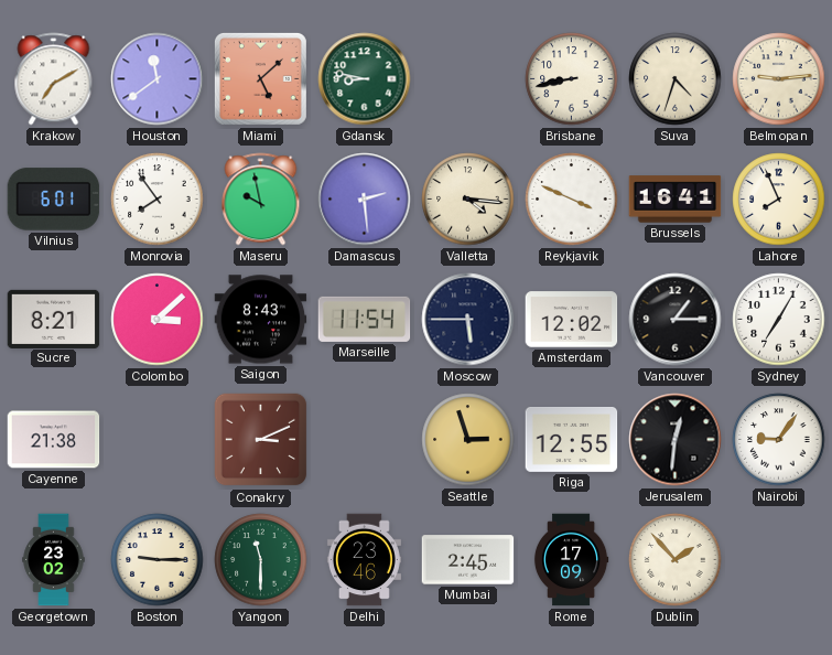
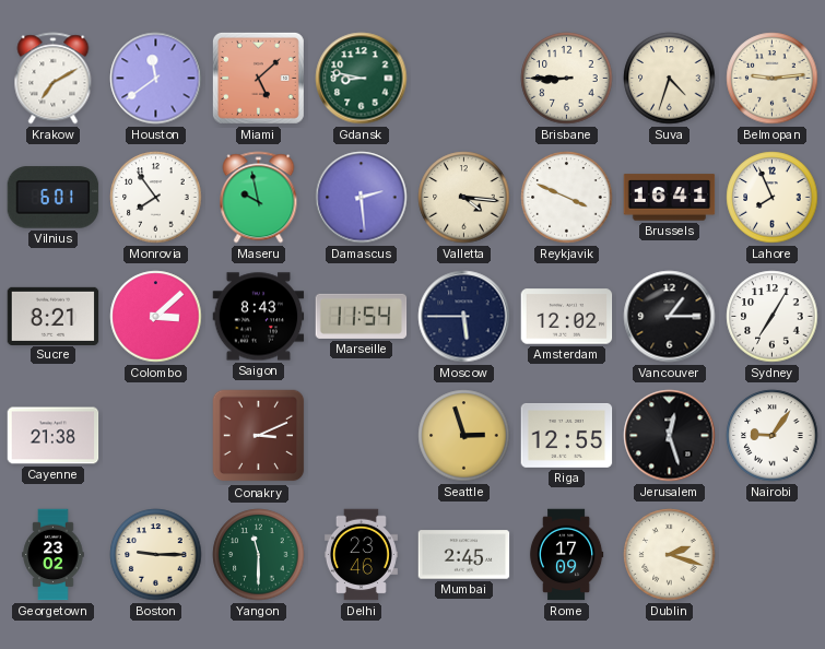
Brisbane: 8:43 -> 8:45 (567, 79)
Jerusalem: 12:31 -> 12:27 (670, 436)
Dublin: 1:53 -> 2:18 (670, 555)
